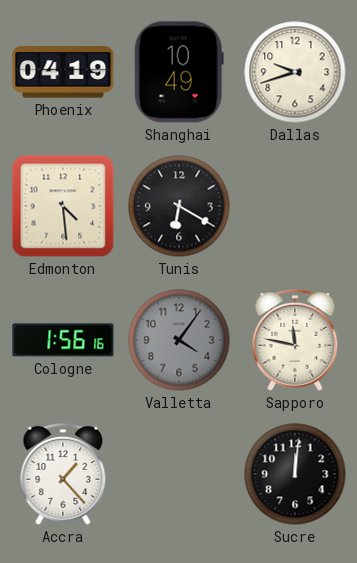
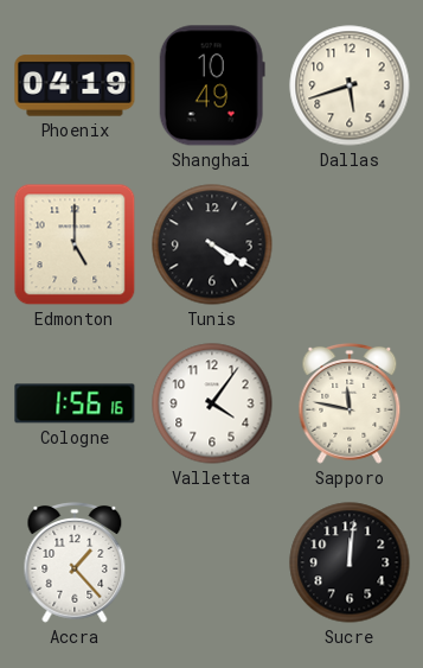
Dallas: 9:42 -> 5:42 (350, 85)
Edmonton: 4:29 -> 5:00 (75, 244)
Tunis: 6:20 -> 4:20 (212, 244)
Valletta dial: grey -> white (212, 403)
